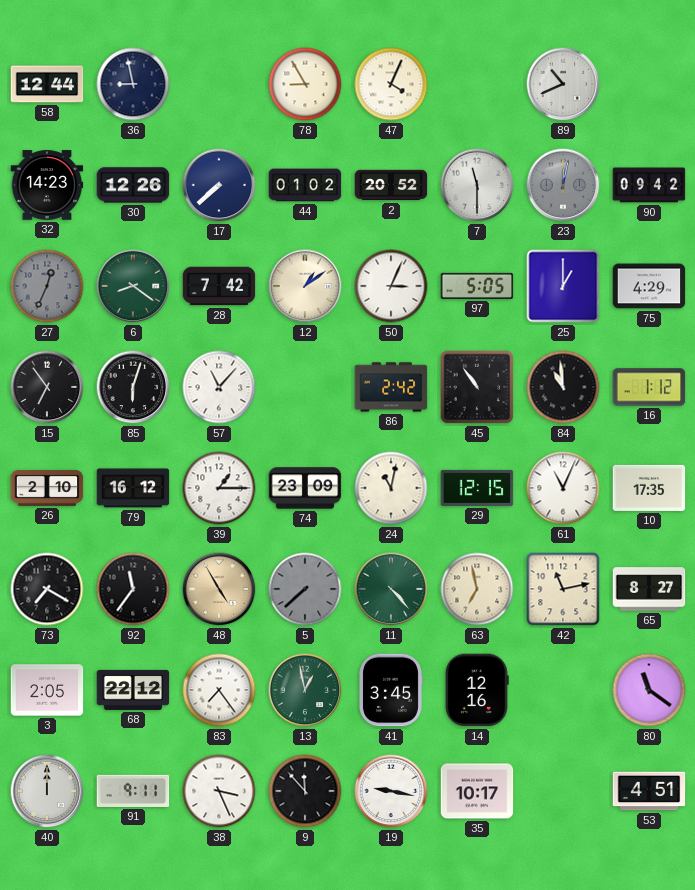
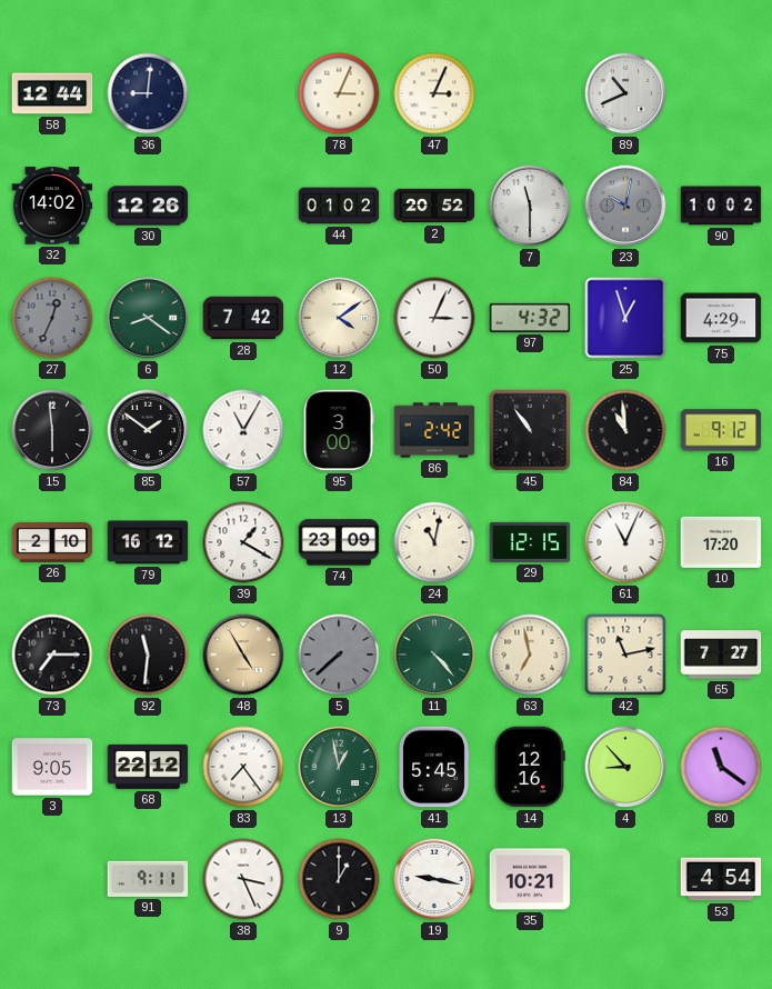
36: 8:58 -> 9:01 (148, 93)
78: 8:55 -> 3:04 (339, 93)
47: 4:04 -> 3:04 (434, 93)
32: 14:23 -> 14:02 (52, 206)
17: 7:38 -> none (219, 185)
23: 12:02 -> 10:02 (625, 206)
90: 09:42 -> 10:02 (721, 206)
12: 1:09 -> 4:09 (339, 318)
97: 5:05 -> 4:32 (530, 318)
25: 1:00 -> 12:57 (625, 318)
15: 6:54 -> 5:59 (52, 430)
85: 6:03 -> 1:51 (148, 430)
57: 11:07 -> 11:05 (243, 430)
95: none -> 3:00 (339, 430)
16: 1:12 -> 9:12 (721, 430)
39: 1:15 -> 1:20 (243, 542)
10: 17:35 -> 17:20 (721, 542)
73: 7:20 -> 7:15 (52, 655)
92: 11:36 -> 11:31 (148, 655)
65: 8:27 -> 7:27 (721, 655)
3: 2:05 -> 9:05 (52, 767)
41: 3:45 -> 5:45 (434, 767)
4: none -> 8:53 (625, 767)
40: 12:00 -> none (47, 791)
9: 11:53 -> 1:00 (339, 879)
35: 10:17 -> 10:21 (530, 879)
53: 4:51 -> 4:54 (721, 879)
